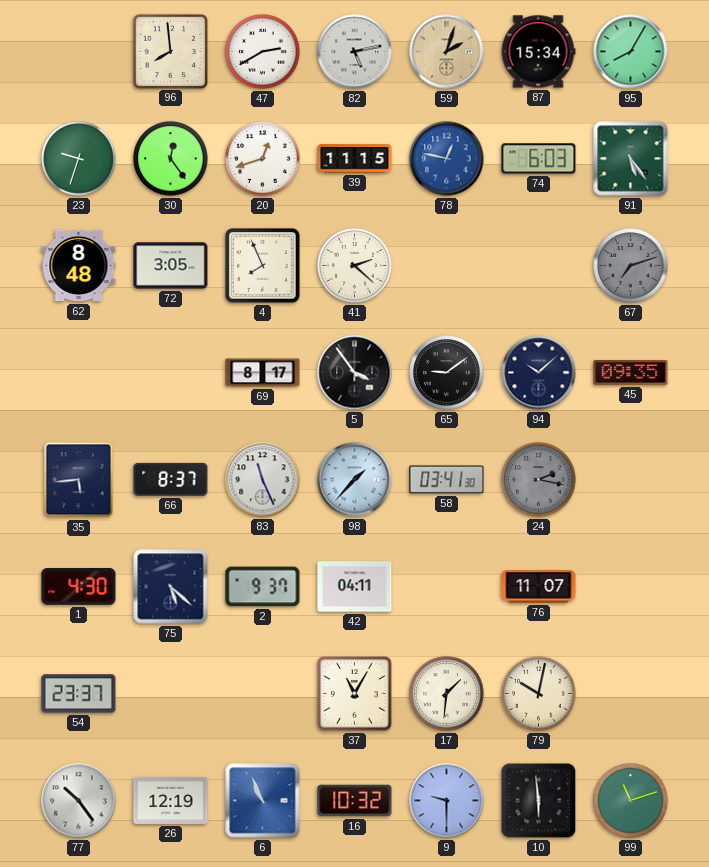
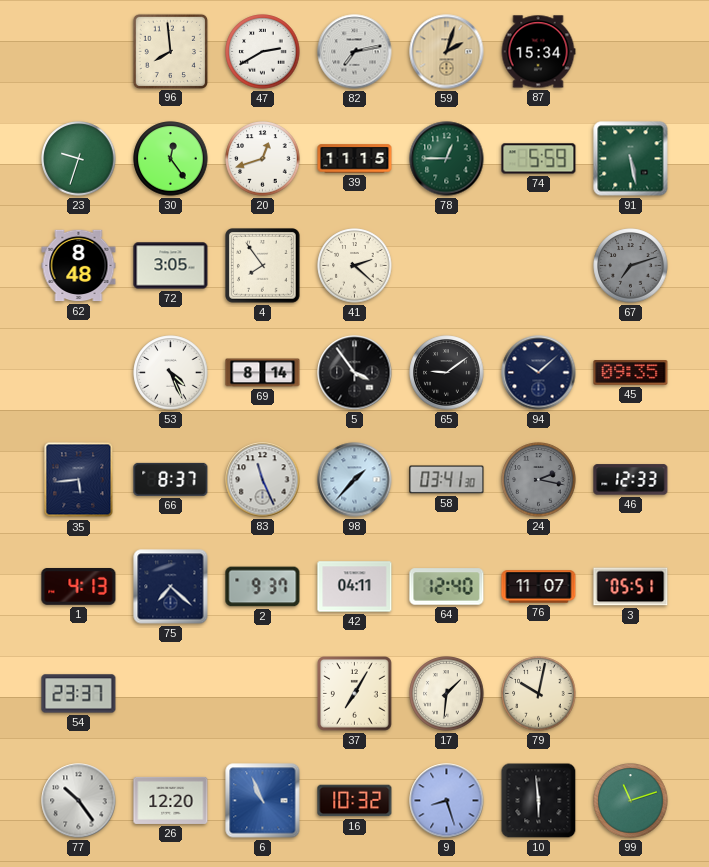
82: 5:13 -> 7:13 (355, 52)
95: 8:05 -> none (631, 52)
78: 12:47 -> 12:45 (447, 159)
78 dial: blue -> green (447, 159)
74: 6:03 -> 5:59 (539, 159)
91: 5:24 -> 5:28 (631, 159)
4: 7:56 -> 7:54 (263, 266)
53: none -> 4:26 (171, 373)
69: 8:17 -> 8:14 (263, 373)
46: none -> 12:33 (631, 480)
1: 4:30 -> 4:13 (79, 587)
75: 5:22 -> 7:22 (171, 587)
64: none -> 12:40 (447, 587)
3: none -> 05:51 (631, 587)
37: 11:05 -> 7:05 (355, 694)
26: 12:19 -> 12:20 (171, 800)
9: 9:30 -> 8:27 (447, 801)
